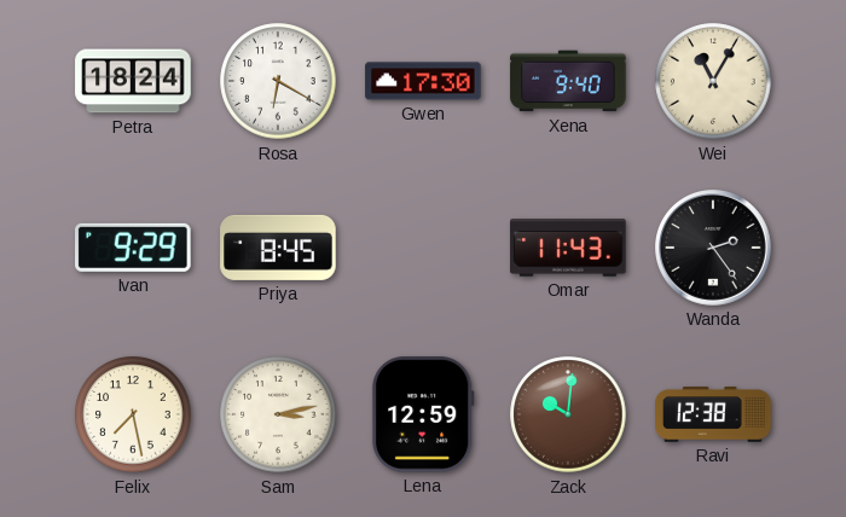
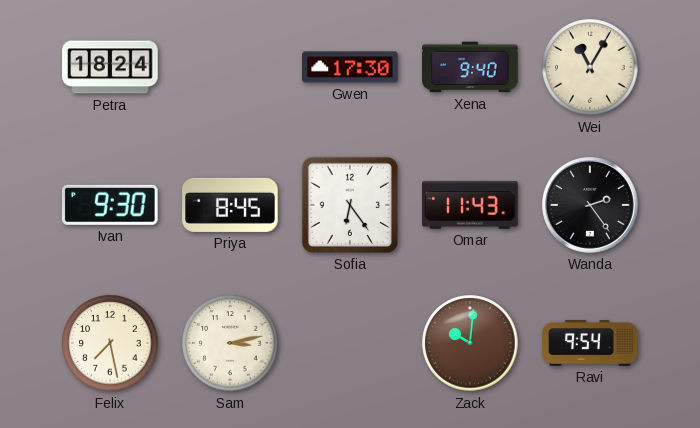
Rosa: 6:20 -> none (278, 81)
Ivan: 9:29 -> 9:30 (111, 205)
Sofia: none -> 6:24 (350, 205)
Lena: 12:59 -> none (423, 414)
Ravi: 12:38 -> 9:54 (590, 343)
